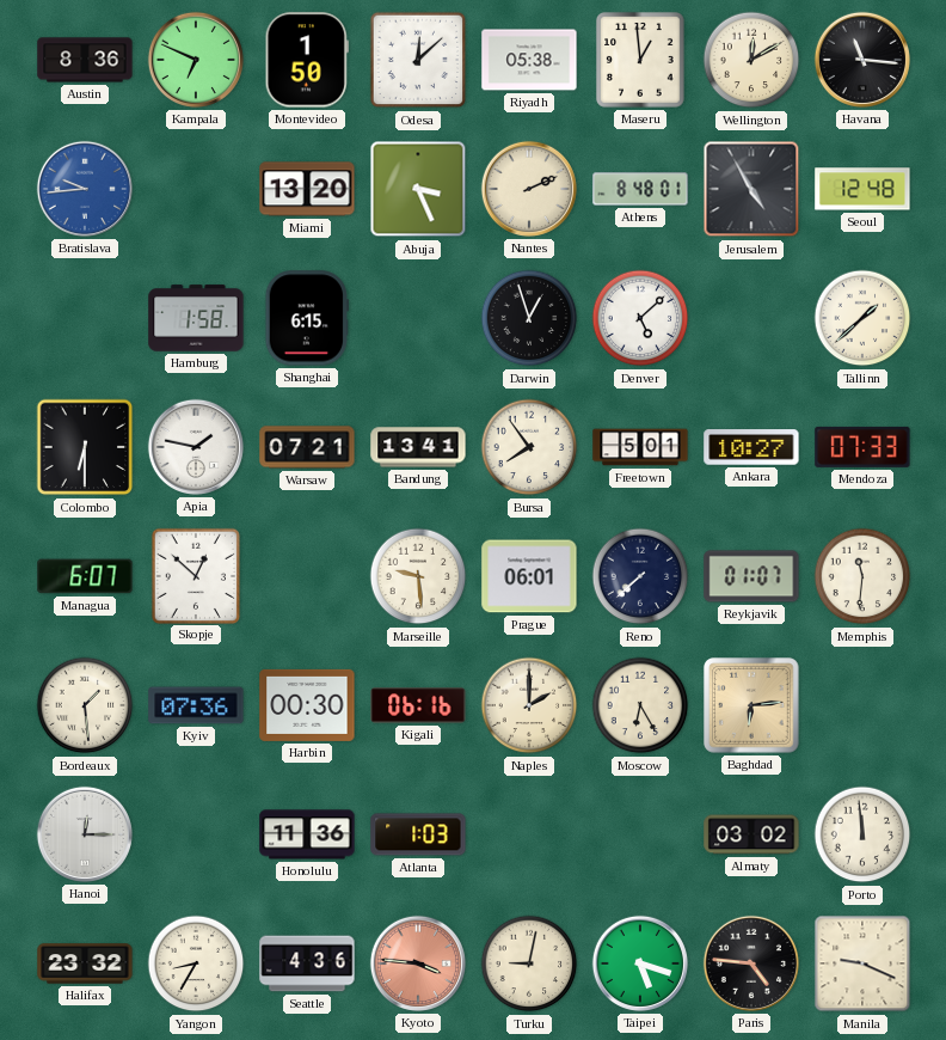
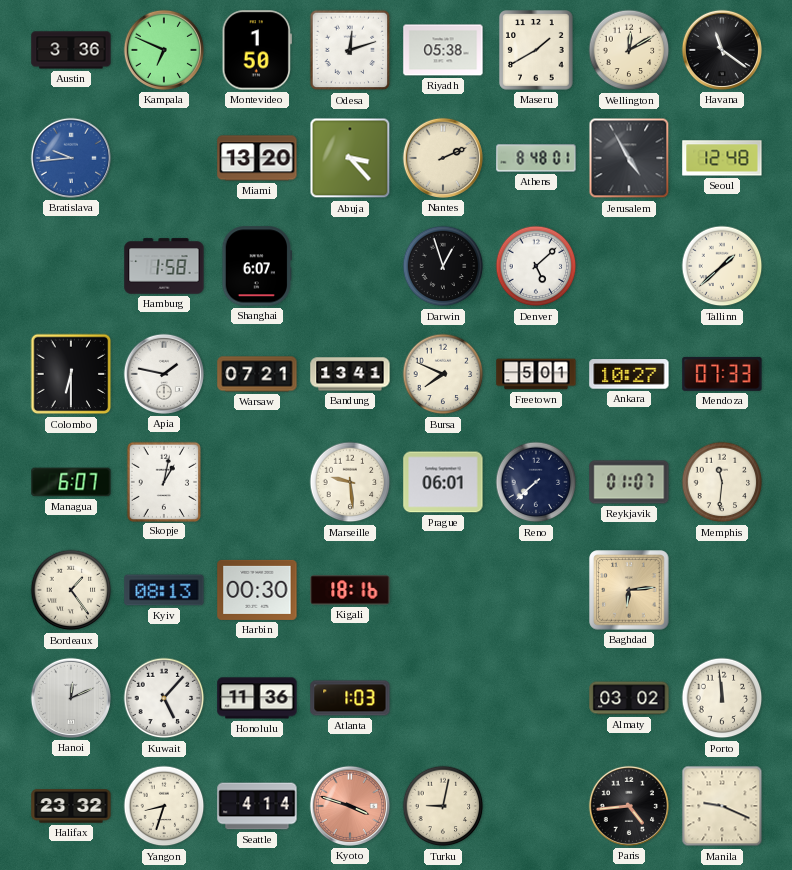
Austin: 8:36 -> 3:36 (71, 50)
Odesa: 12:08 -> 12:12 (350, 50)
Maseru: 12:59 -> 1:40 (537, 51)
Havana: 11:16 -> 11:21 (722, 50)
Abuja: 3:26 -> 3:23 (350, 158)
Shanghai: 6:15 -> 6:07 (257, 266)
Bursa: 7:54 -> 7:49 (443, 374)
Skopje: 12:52 -> 1:02 (164, 481)
Bordeaux: 1:29 -> 1:24 (71, 590)
Kyiv: 07:36 -> 08:13 (164, 590)
Kigali: 06:16 -> 18:16 (350, 590)
Naples: 2:00 -> none (529, 705)
Moscow: 6:25 -> none (640, 705)
Hanoi: 12:15 -> 12:11 (71, 698)
Kuwait: none -> 5:07 (164, 698)
Yangon: 8:35 -> 8:33 (164, 806)
Seattle: 4:36 -> 4:14 (257, 806)
Kyoto: 3:46 -> 3:48 (350, 806)
Taipei: 5:18 -> none (640, 963)
Paris: 4:46 -> 4:44 (629, 806)
